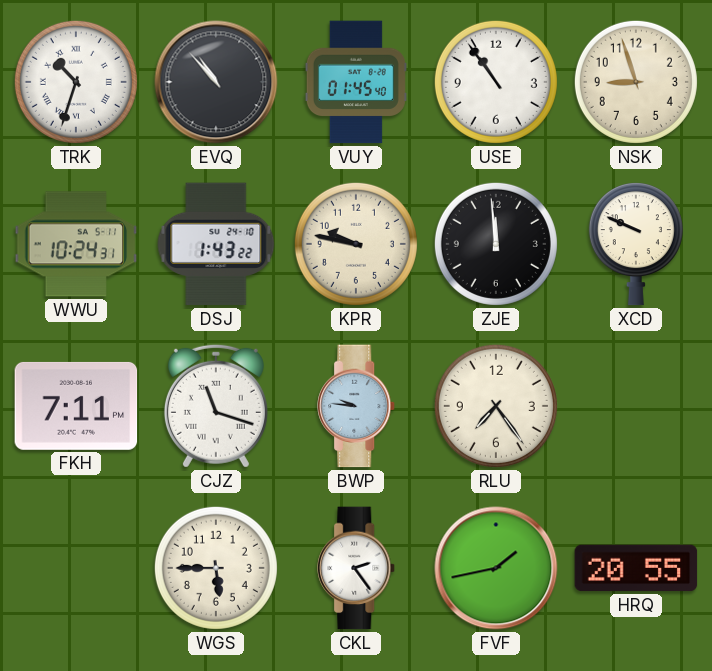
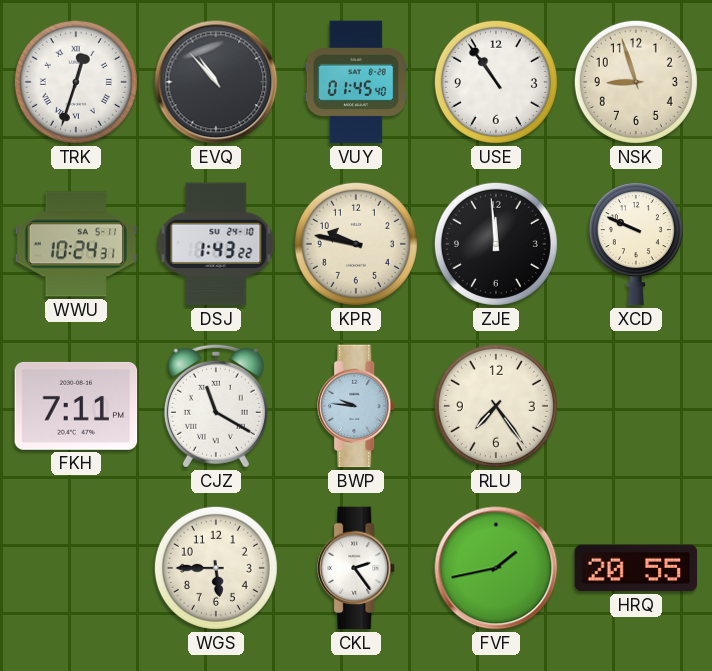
TRK: 10:33 -> 12:33 (76, 82)
CJZ: 11:18 -> 11:20 (216, 406)
